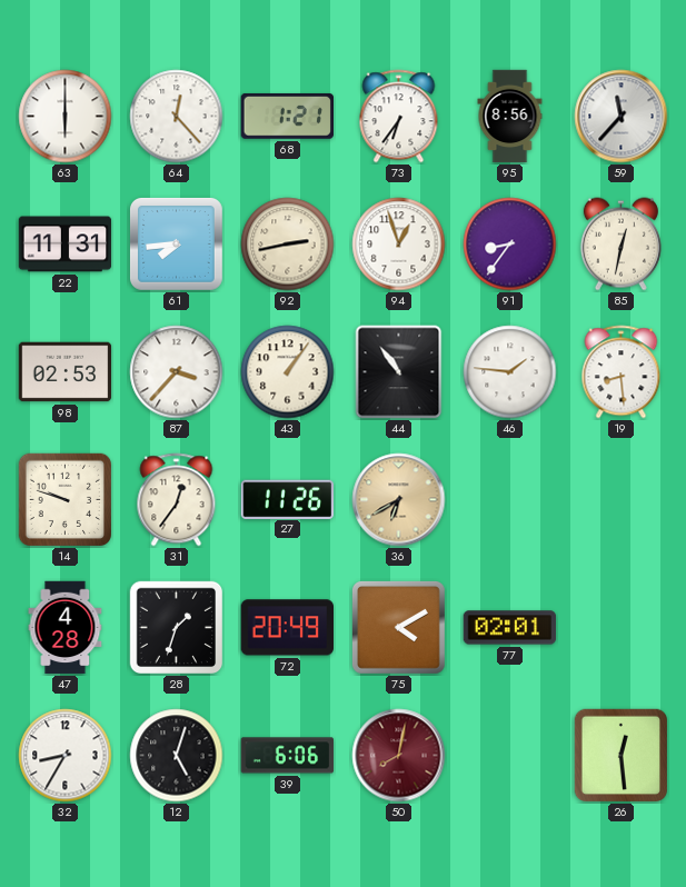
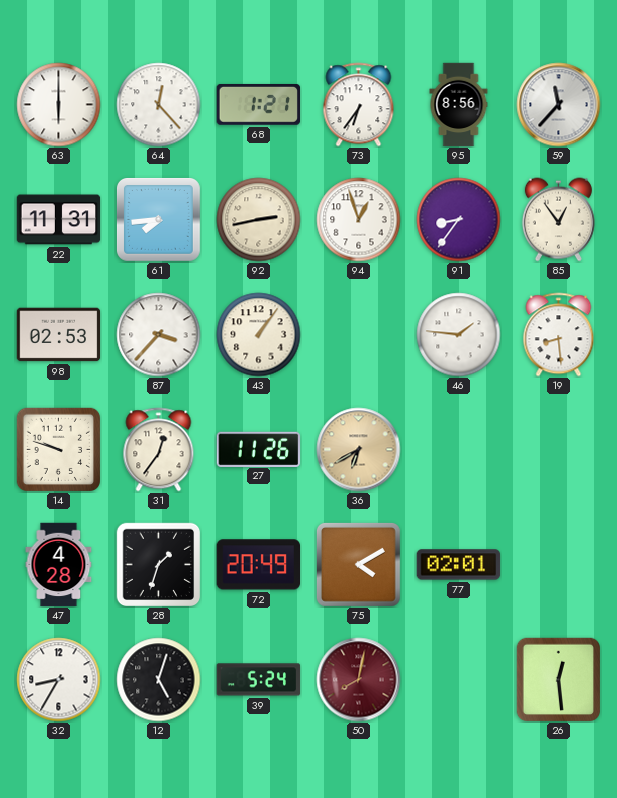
85: 12:32 -> 12:54 (558, 220)
44: 10:54 -> none (399, 372)
39: 6:06 -> 5:24 (259, 680)
